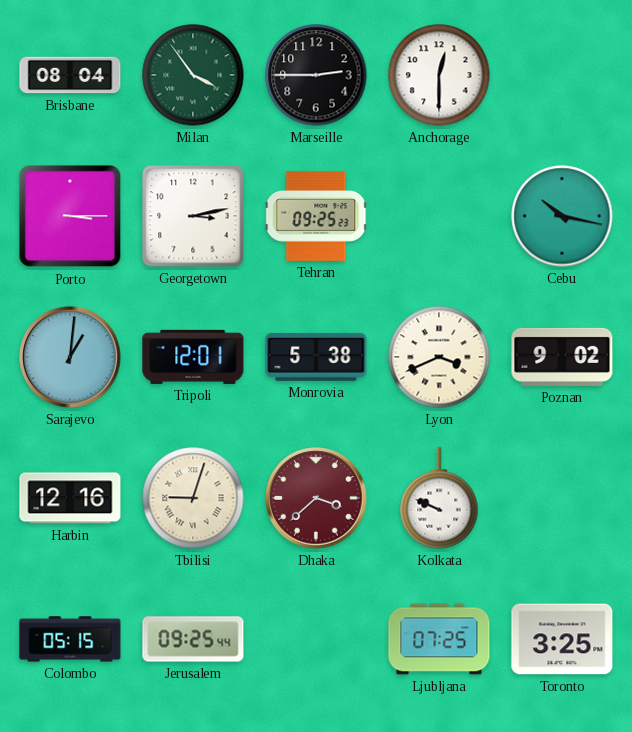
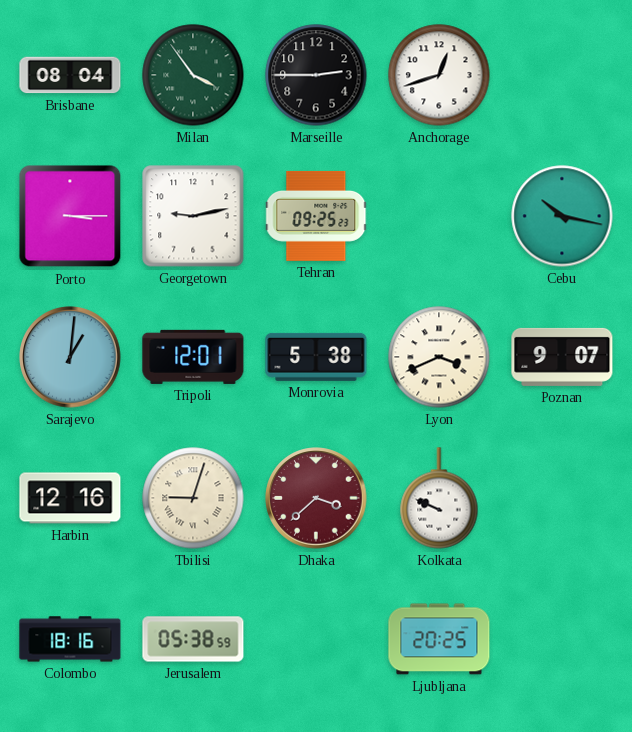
Anchorage: 12:30 -> 12:42 (439, 75)
Georgetown: 3:13 -> 9:13 (193, 216)
Poznan: 9:02 -> 9:07 (562, 357)
Colombo: 05:15 -> 18:16 (70, 639)
Jerusalem: 09:25 -> 05:38 (193, 639)
Ljubljana: 07:25 -> 20:25 (439, 639)
Toronto: 3:25 -> none (562, 639)
